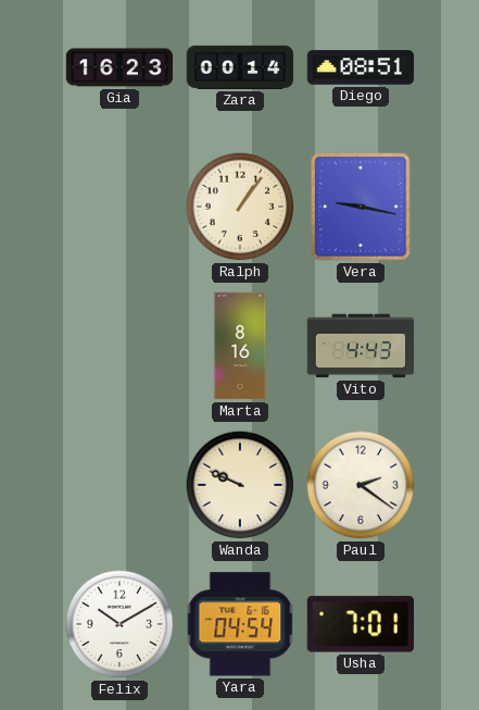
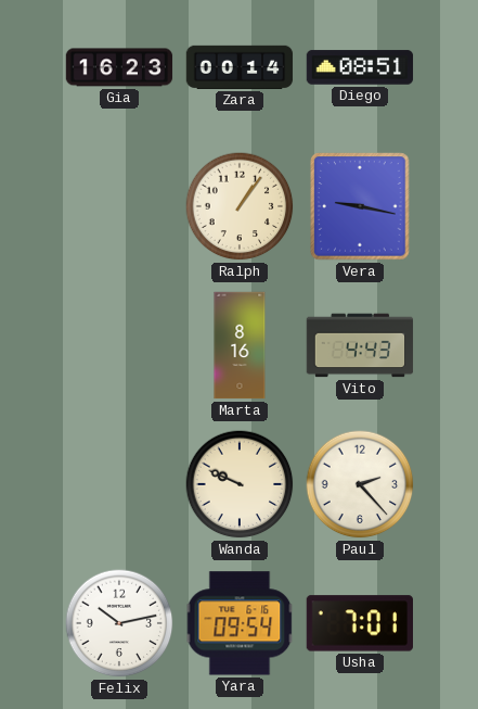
Paul: 2:21 -> 2:23 (360, 484)
Felix: 10:10 -> 10:13 (119, 623)
Yara: 04:54 -> 09:54 (240, 623)
